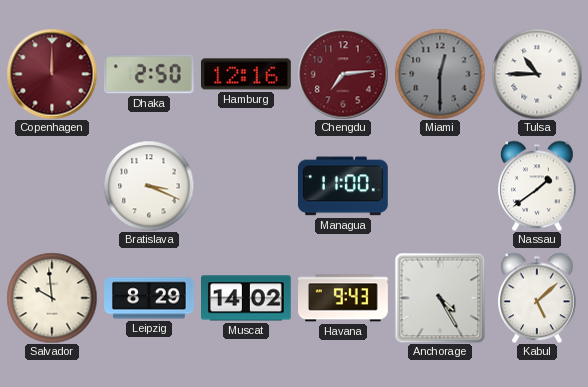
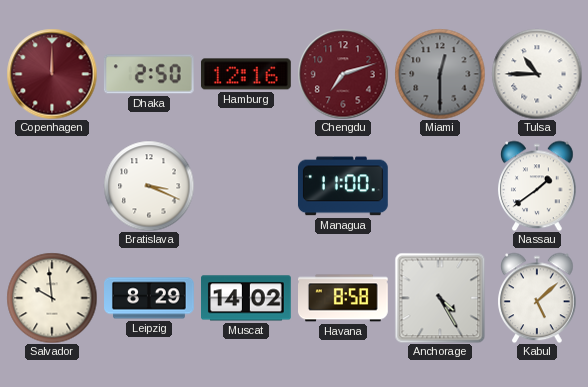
Chengdu: 7:14 -> 7:12 (343, 74)
Havana: 9:43 -> 8:58 (344, 298)
